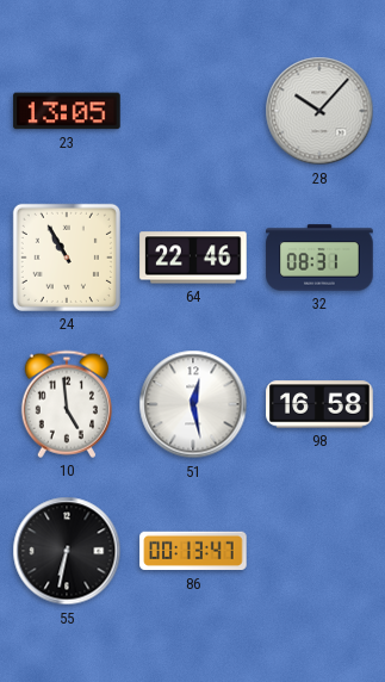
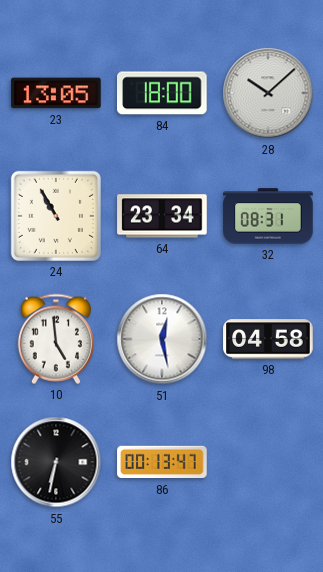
84: none -> 18:00 (162, 93)
28: 10:07 -> 10:08 (268, 93)
64: 22:46 -> 23:34 (162, 216)
98: 16:58 -> 04:58 (268, 339)
